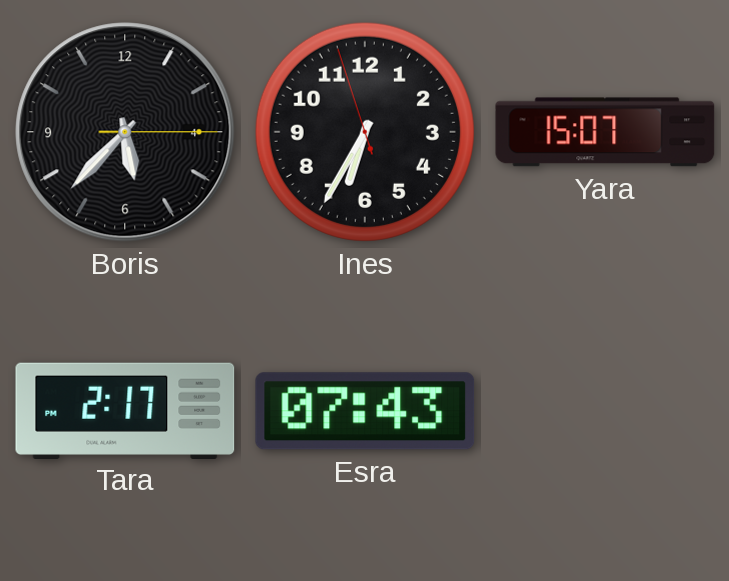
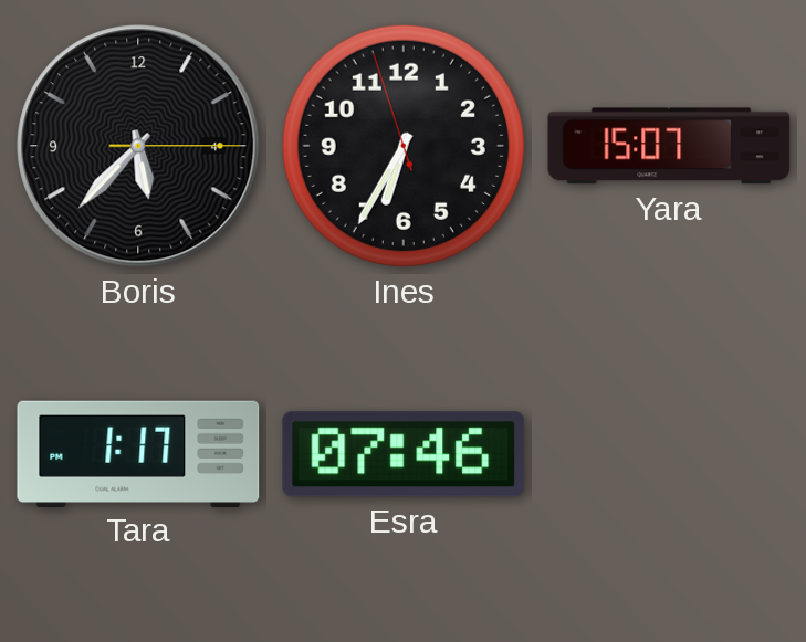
Tara: 2:17 -> 1:17 (138, 453)
Esra: 07:43 -> 07:46 (404, 454)
